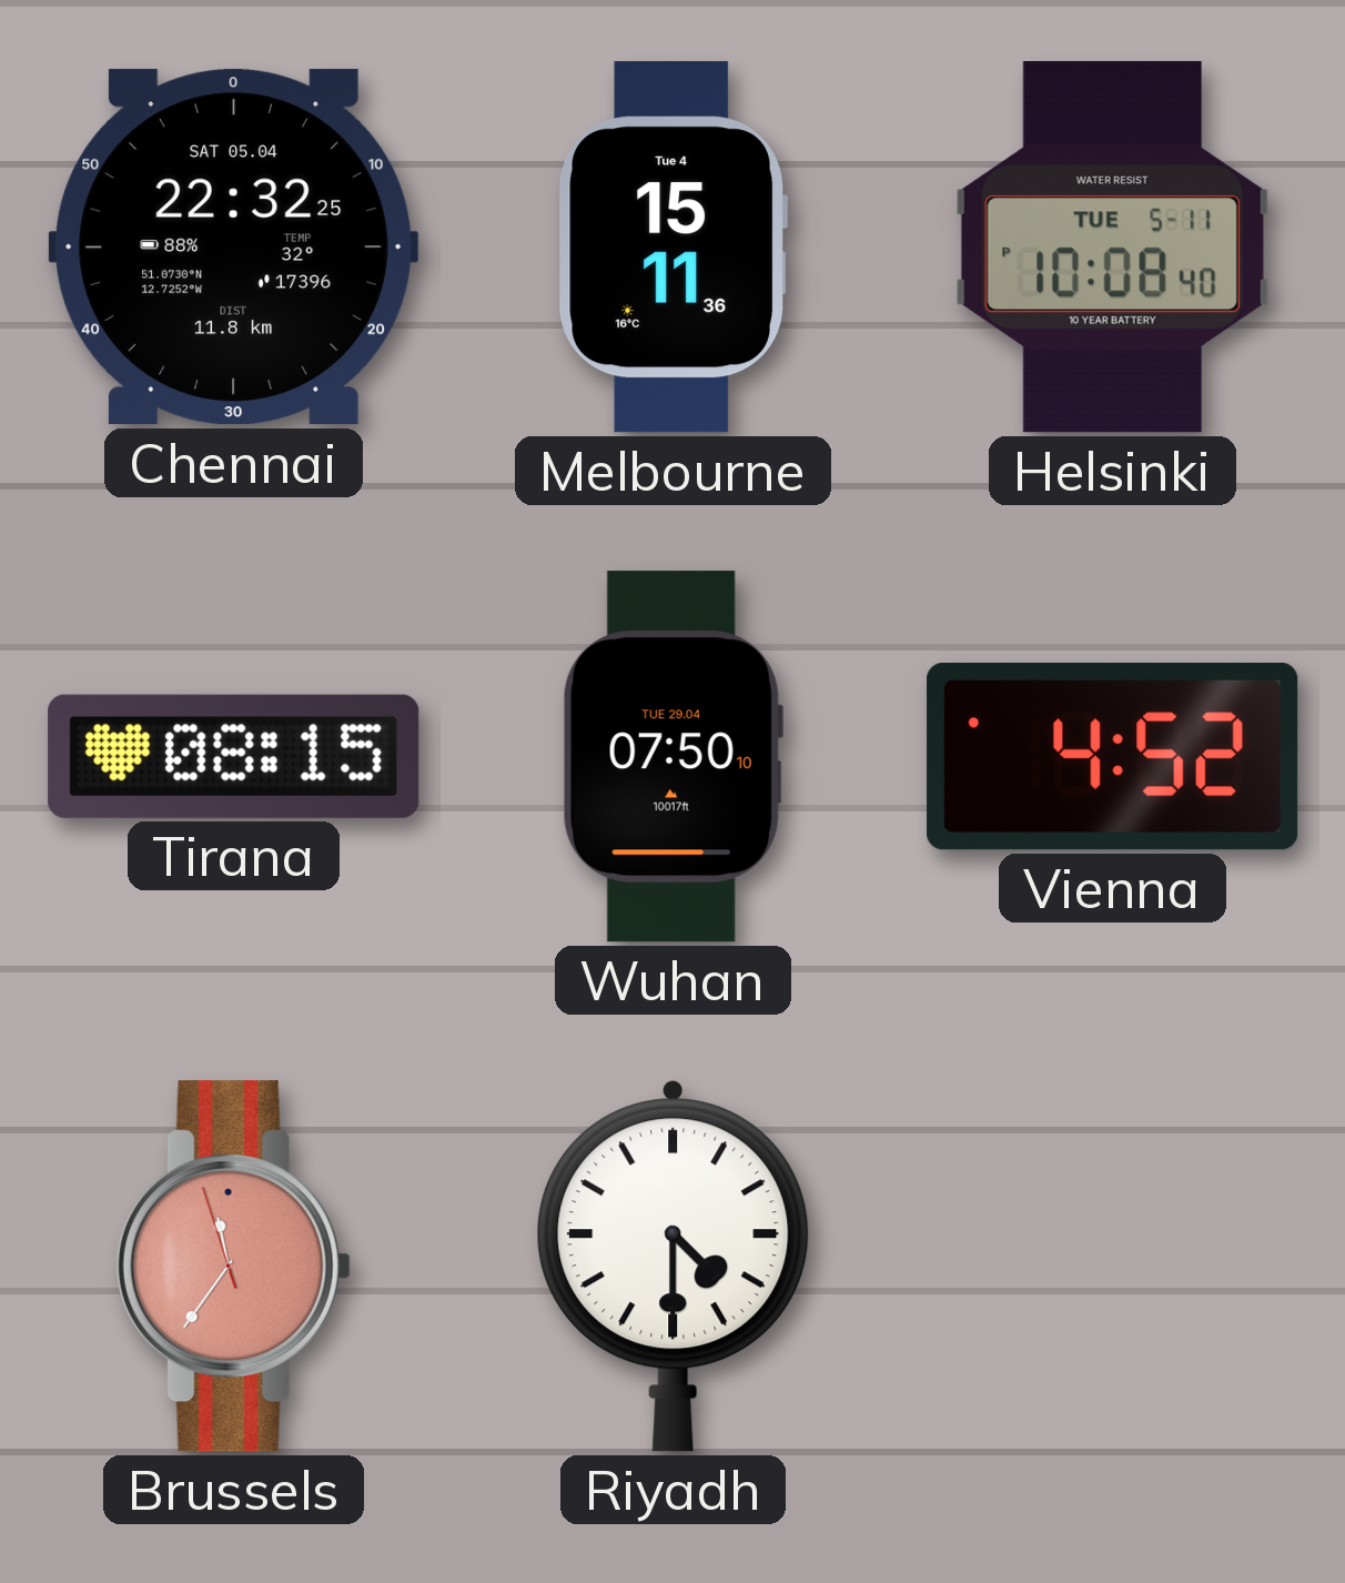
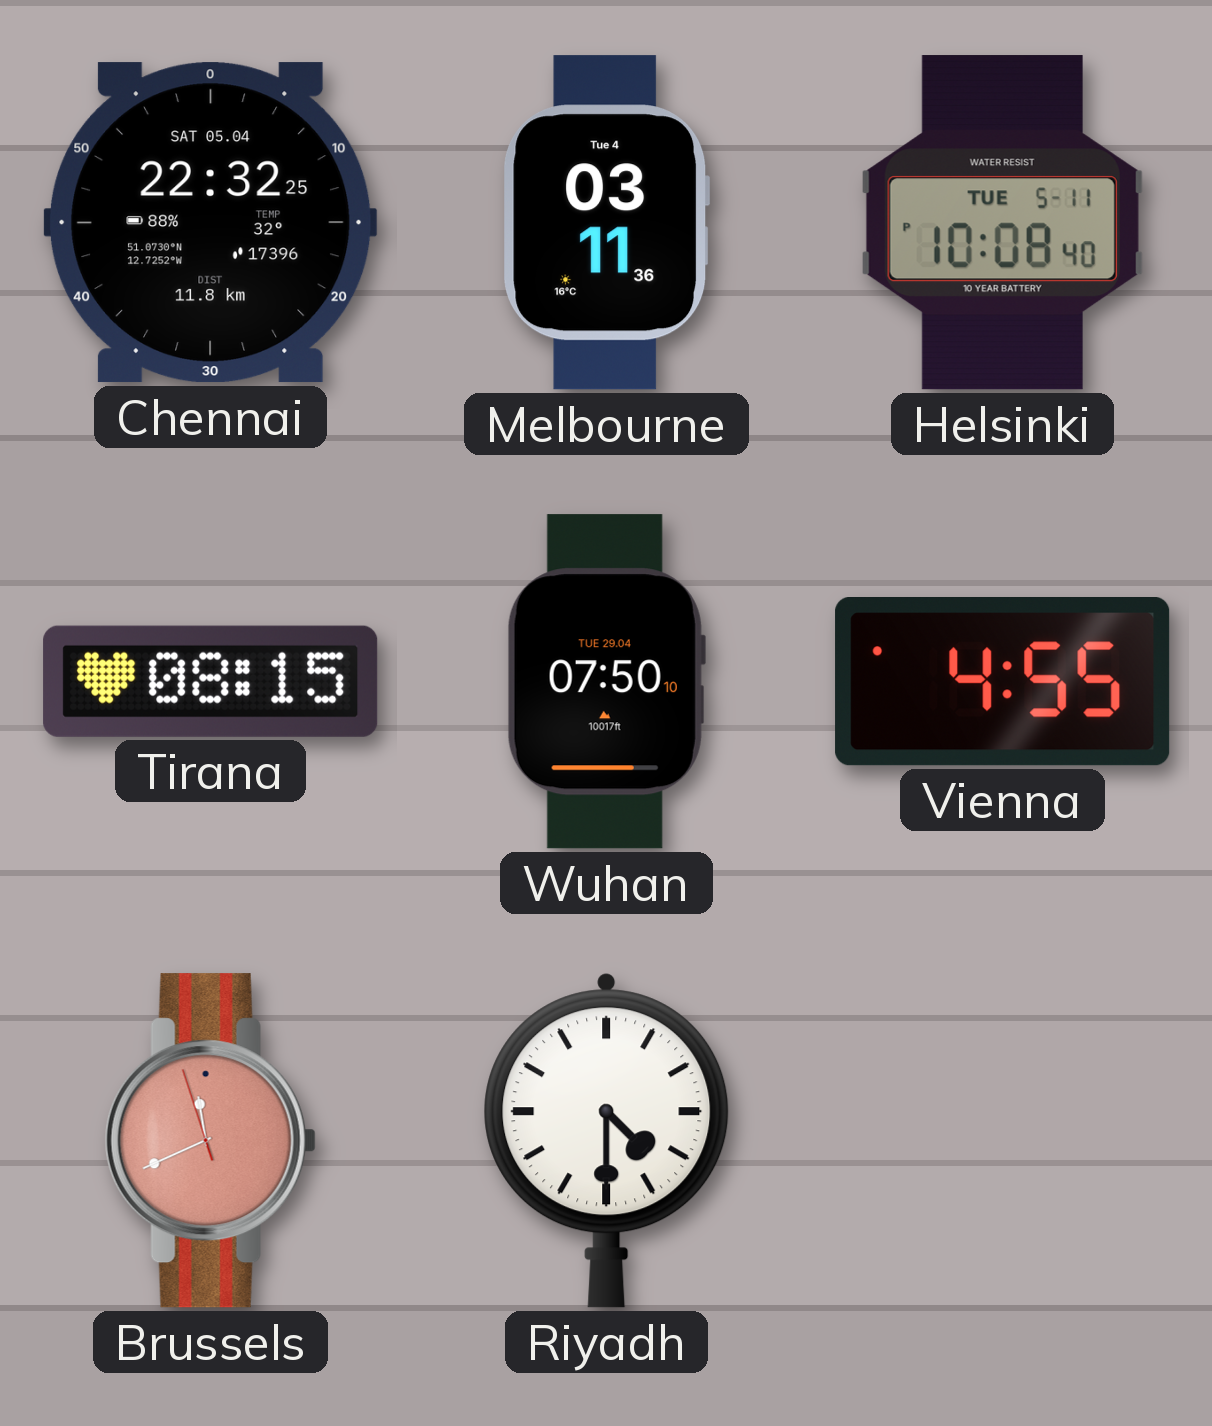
Melbourne: 15:11 -> 03:11 (607, 223)
Vienna: 4:52 -> 4:55 (1003, 682)
Brussels: 11:35 -> 11:40 (210, 1141)
